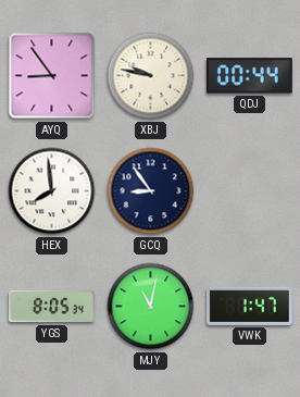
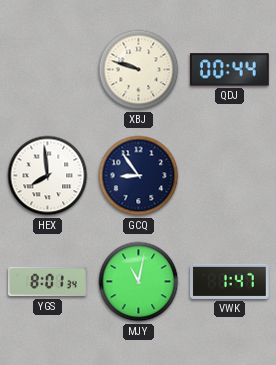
AYQ: 8:54 -> none (52, 76)
XBJ: 9:47 -> 9:48 (139, 70)
YGS: 8:05 -> 8:01 (48, 282)
